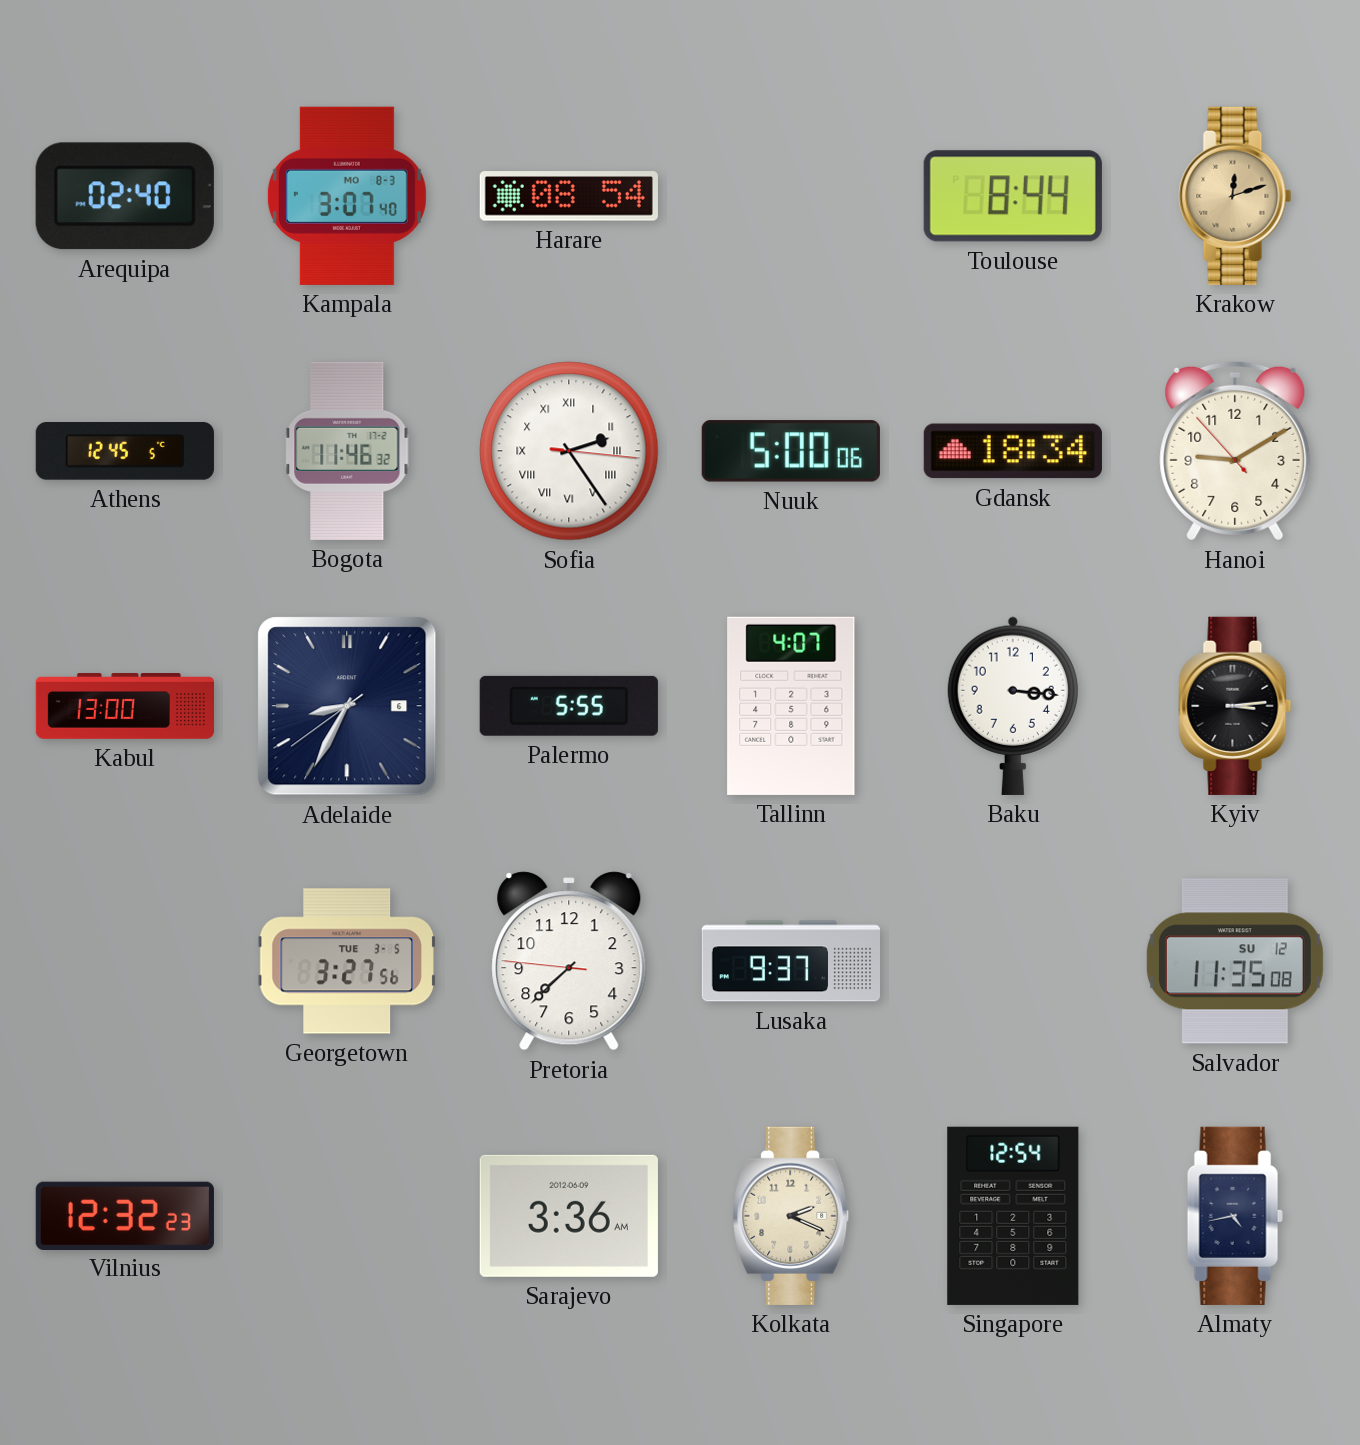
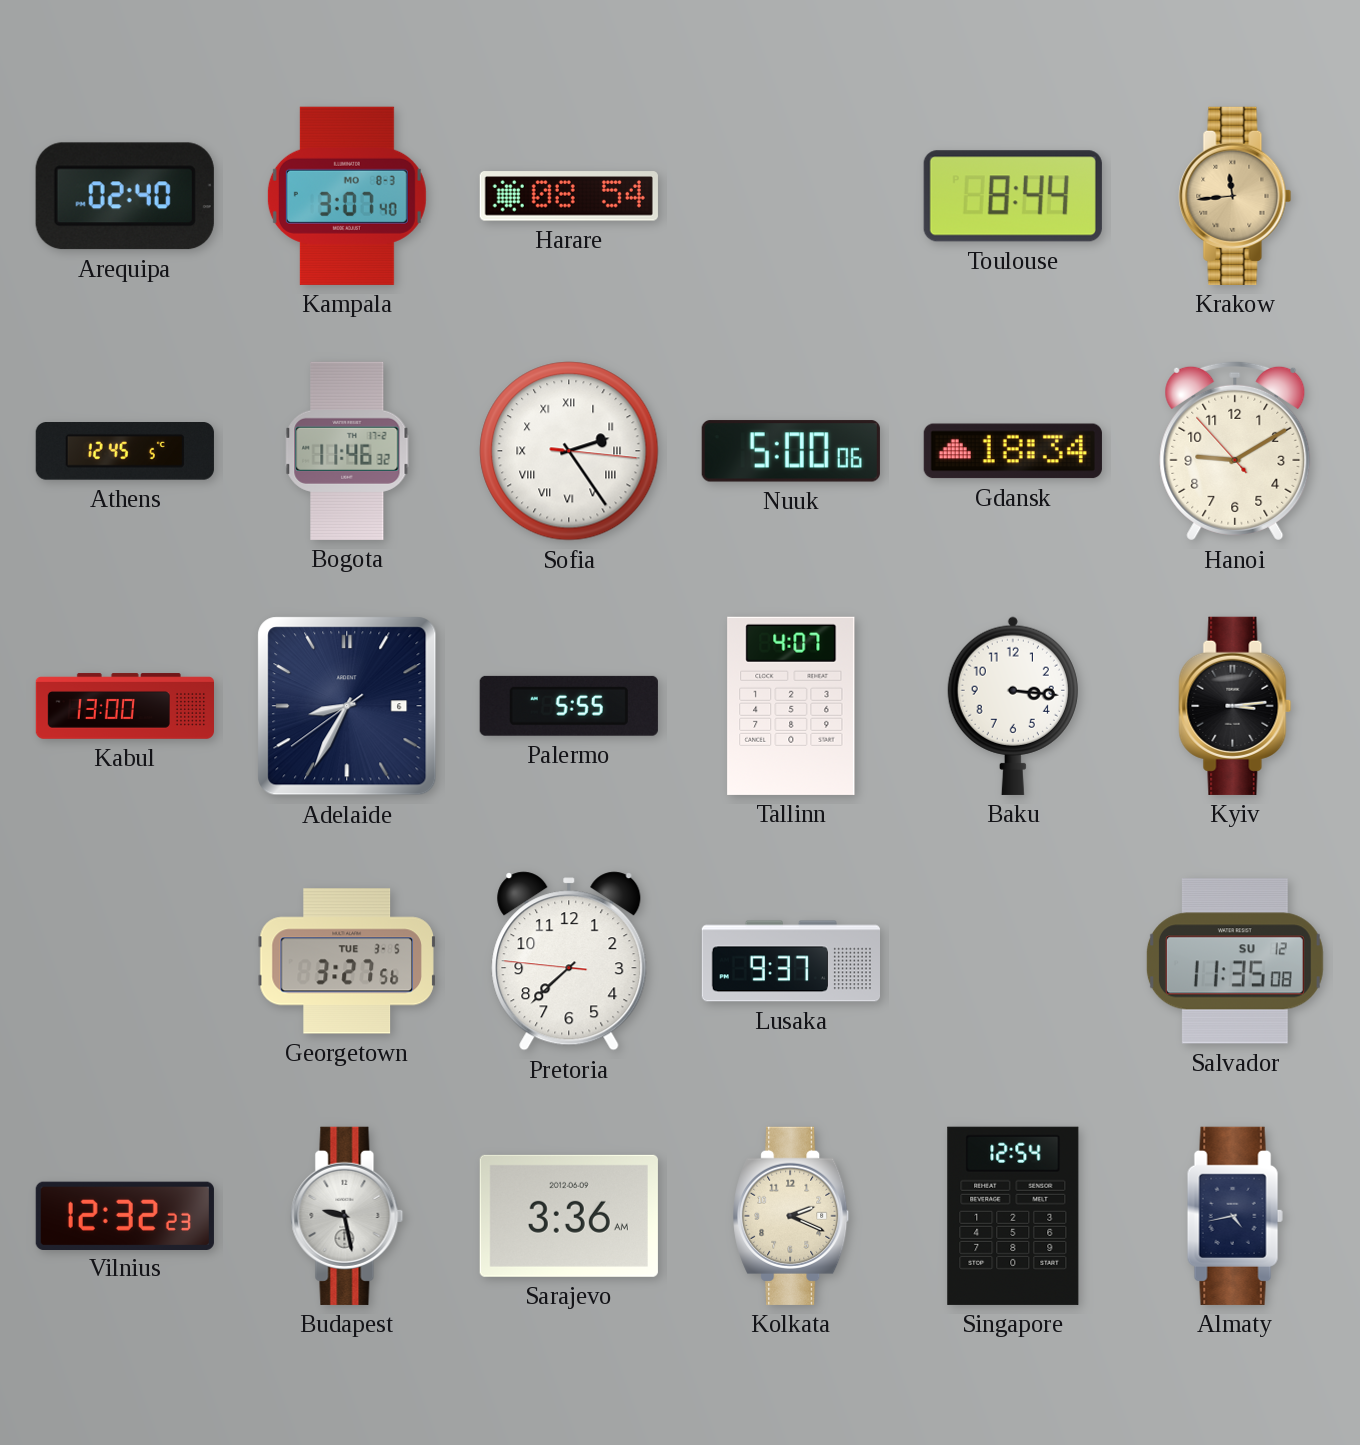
Krakow: 12:12 -> 11:44 (1235, 196)
Budapest: none -> 9:28 (347, 1216)
